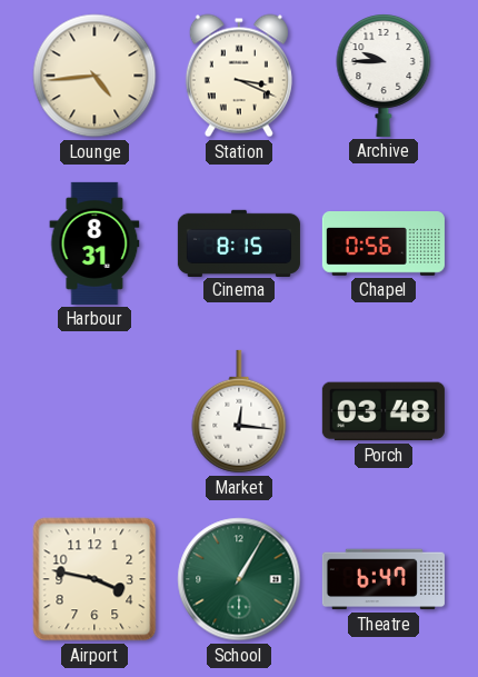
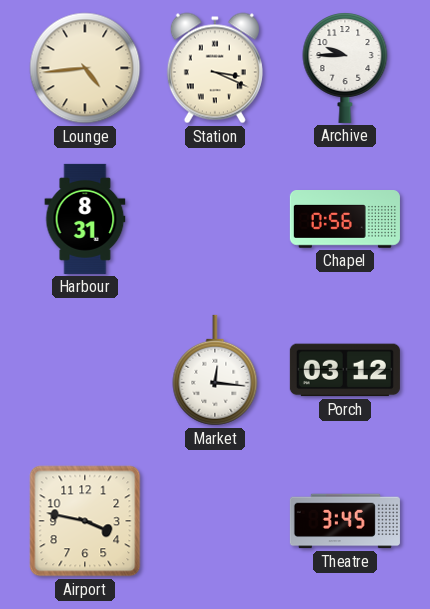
Cinema: 8:15 -> none (239, 242)
Porch: 03:48 -> 03:12 (345, 370)
School: 1:05 -> none (239, 579)
Theatre: 6:47 -> 3:45 (345, 521)
